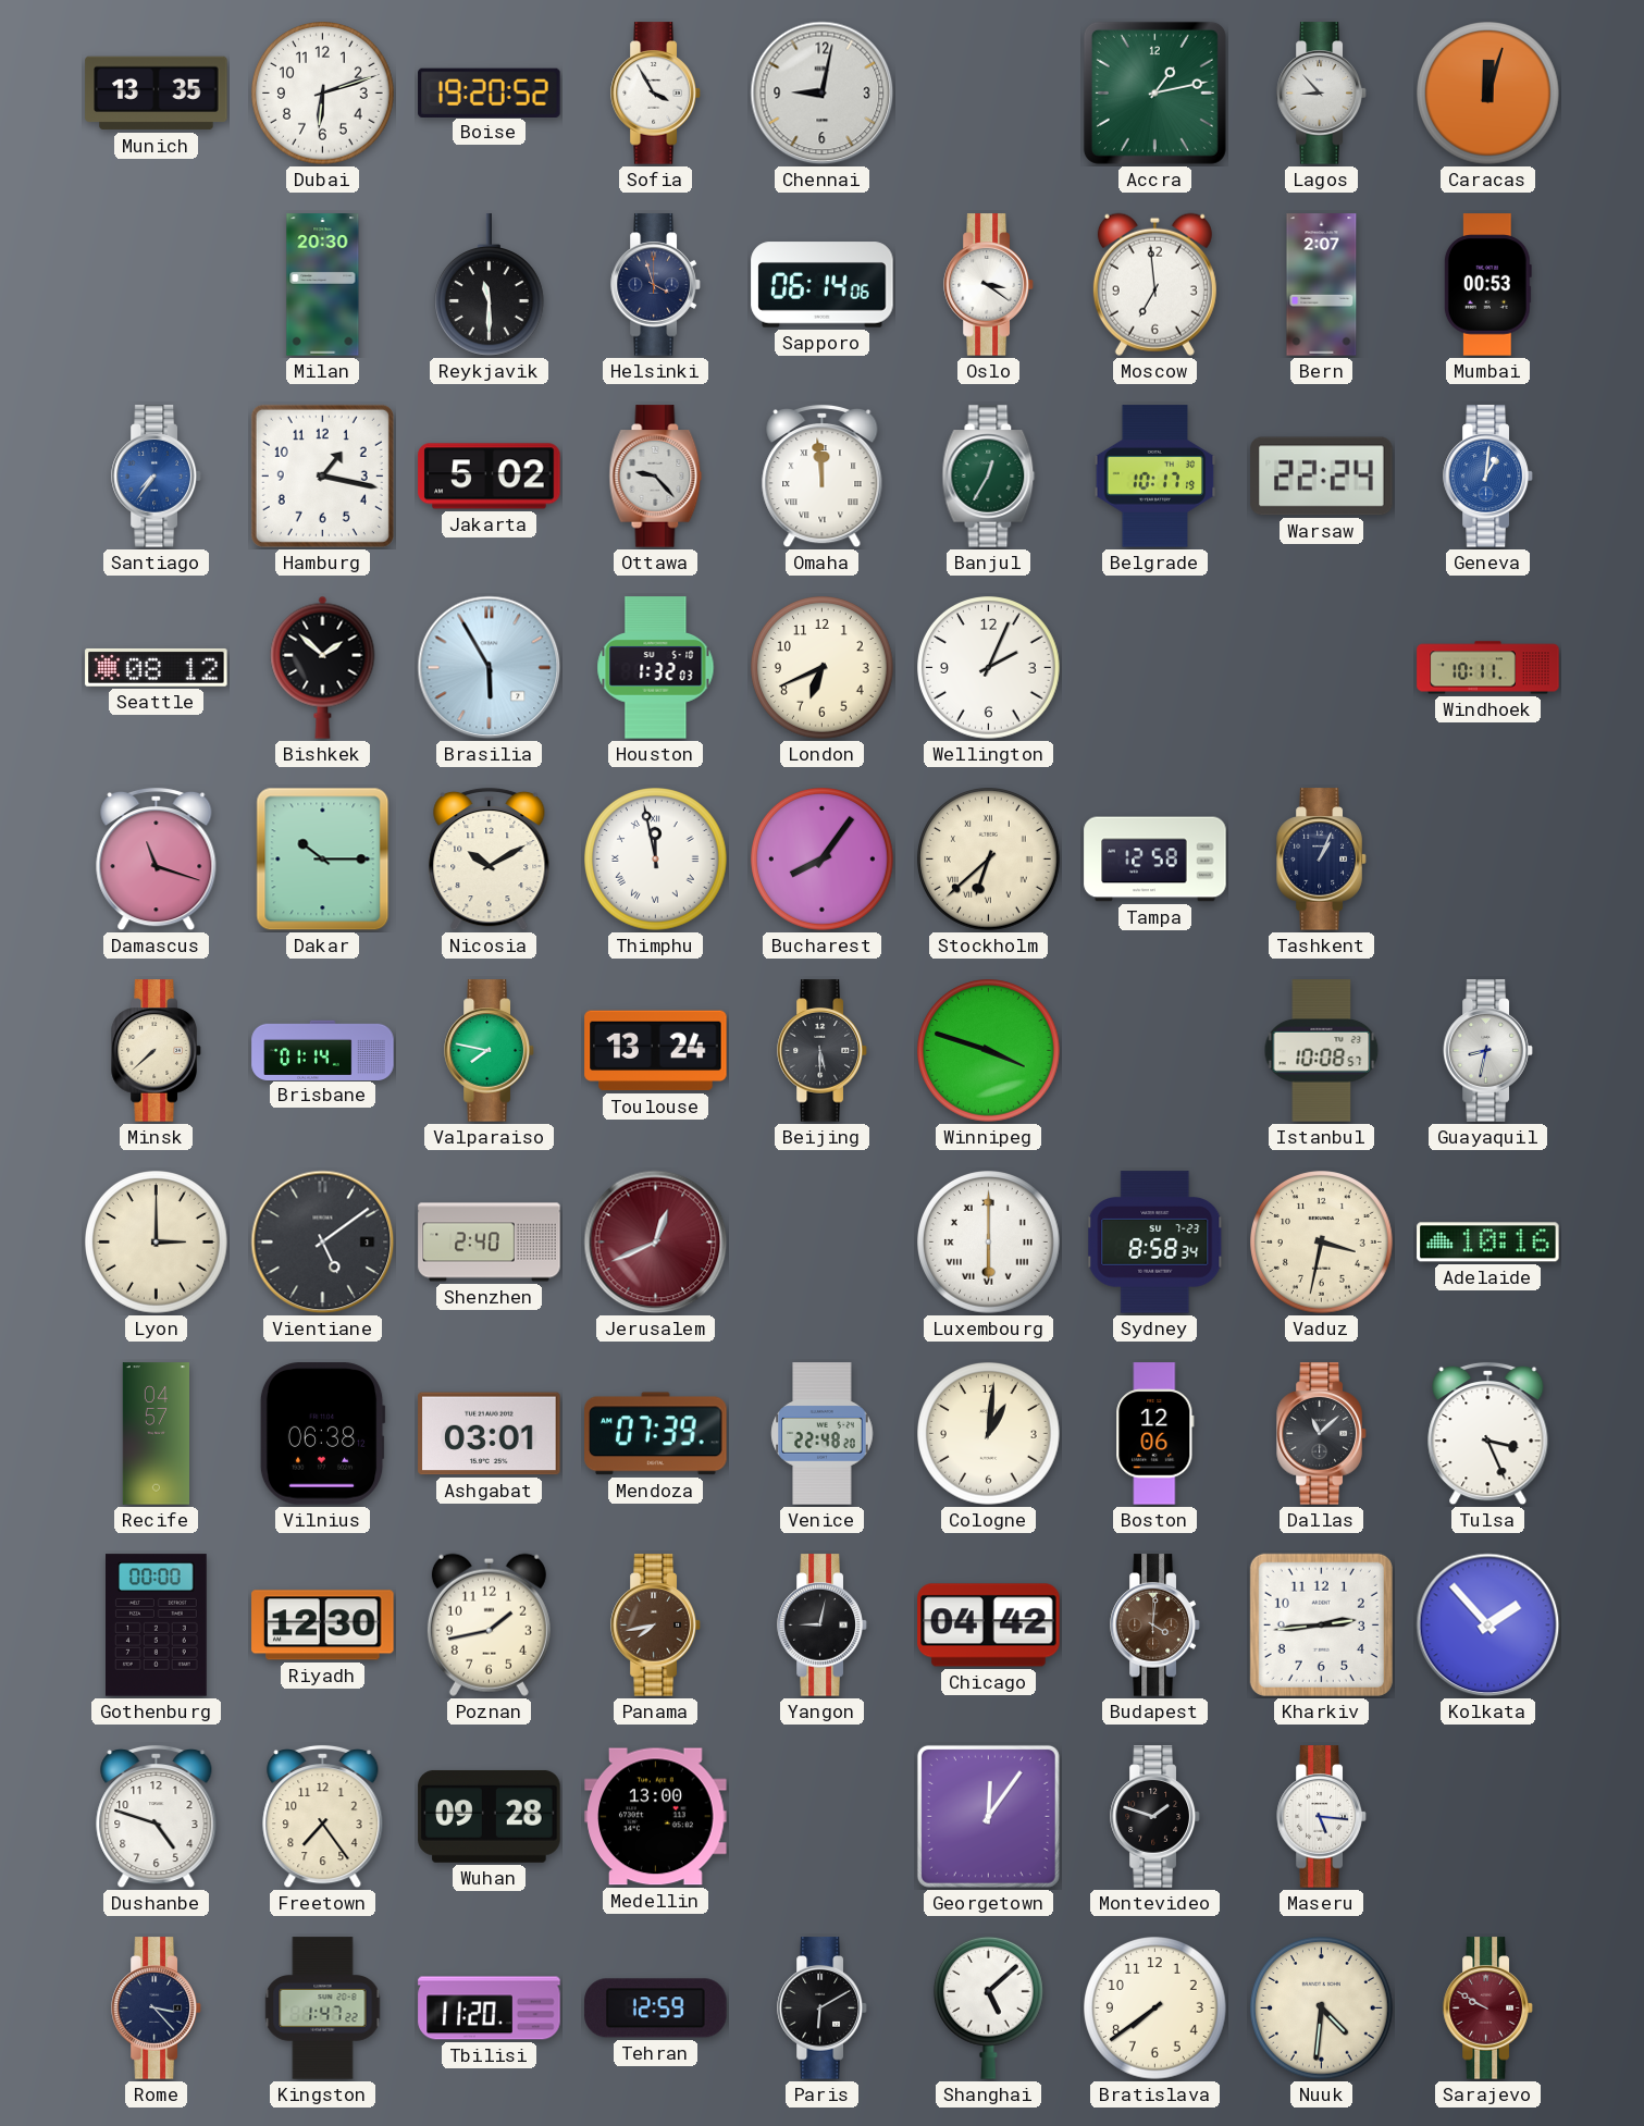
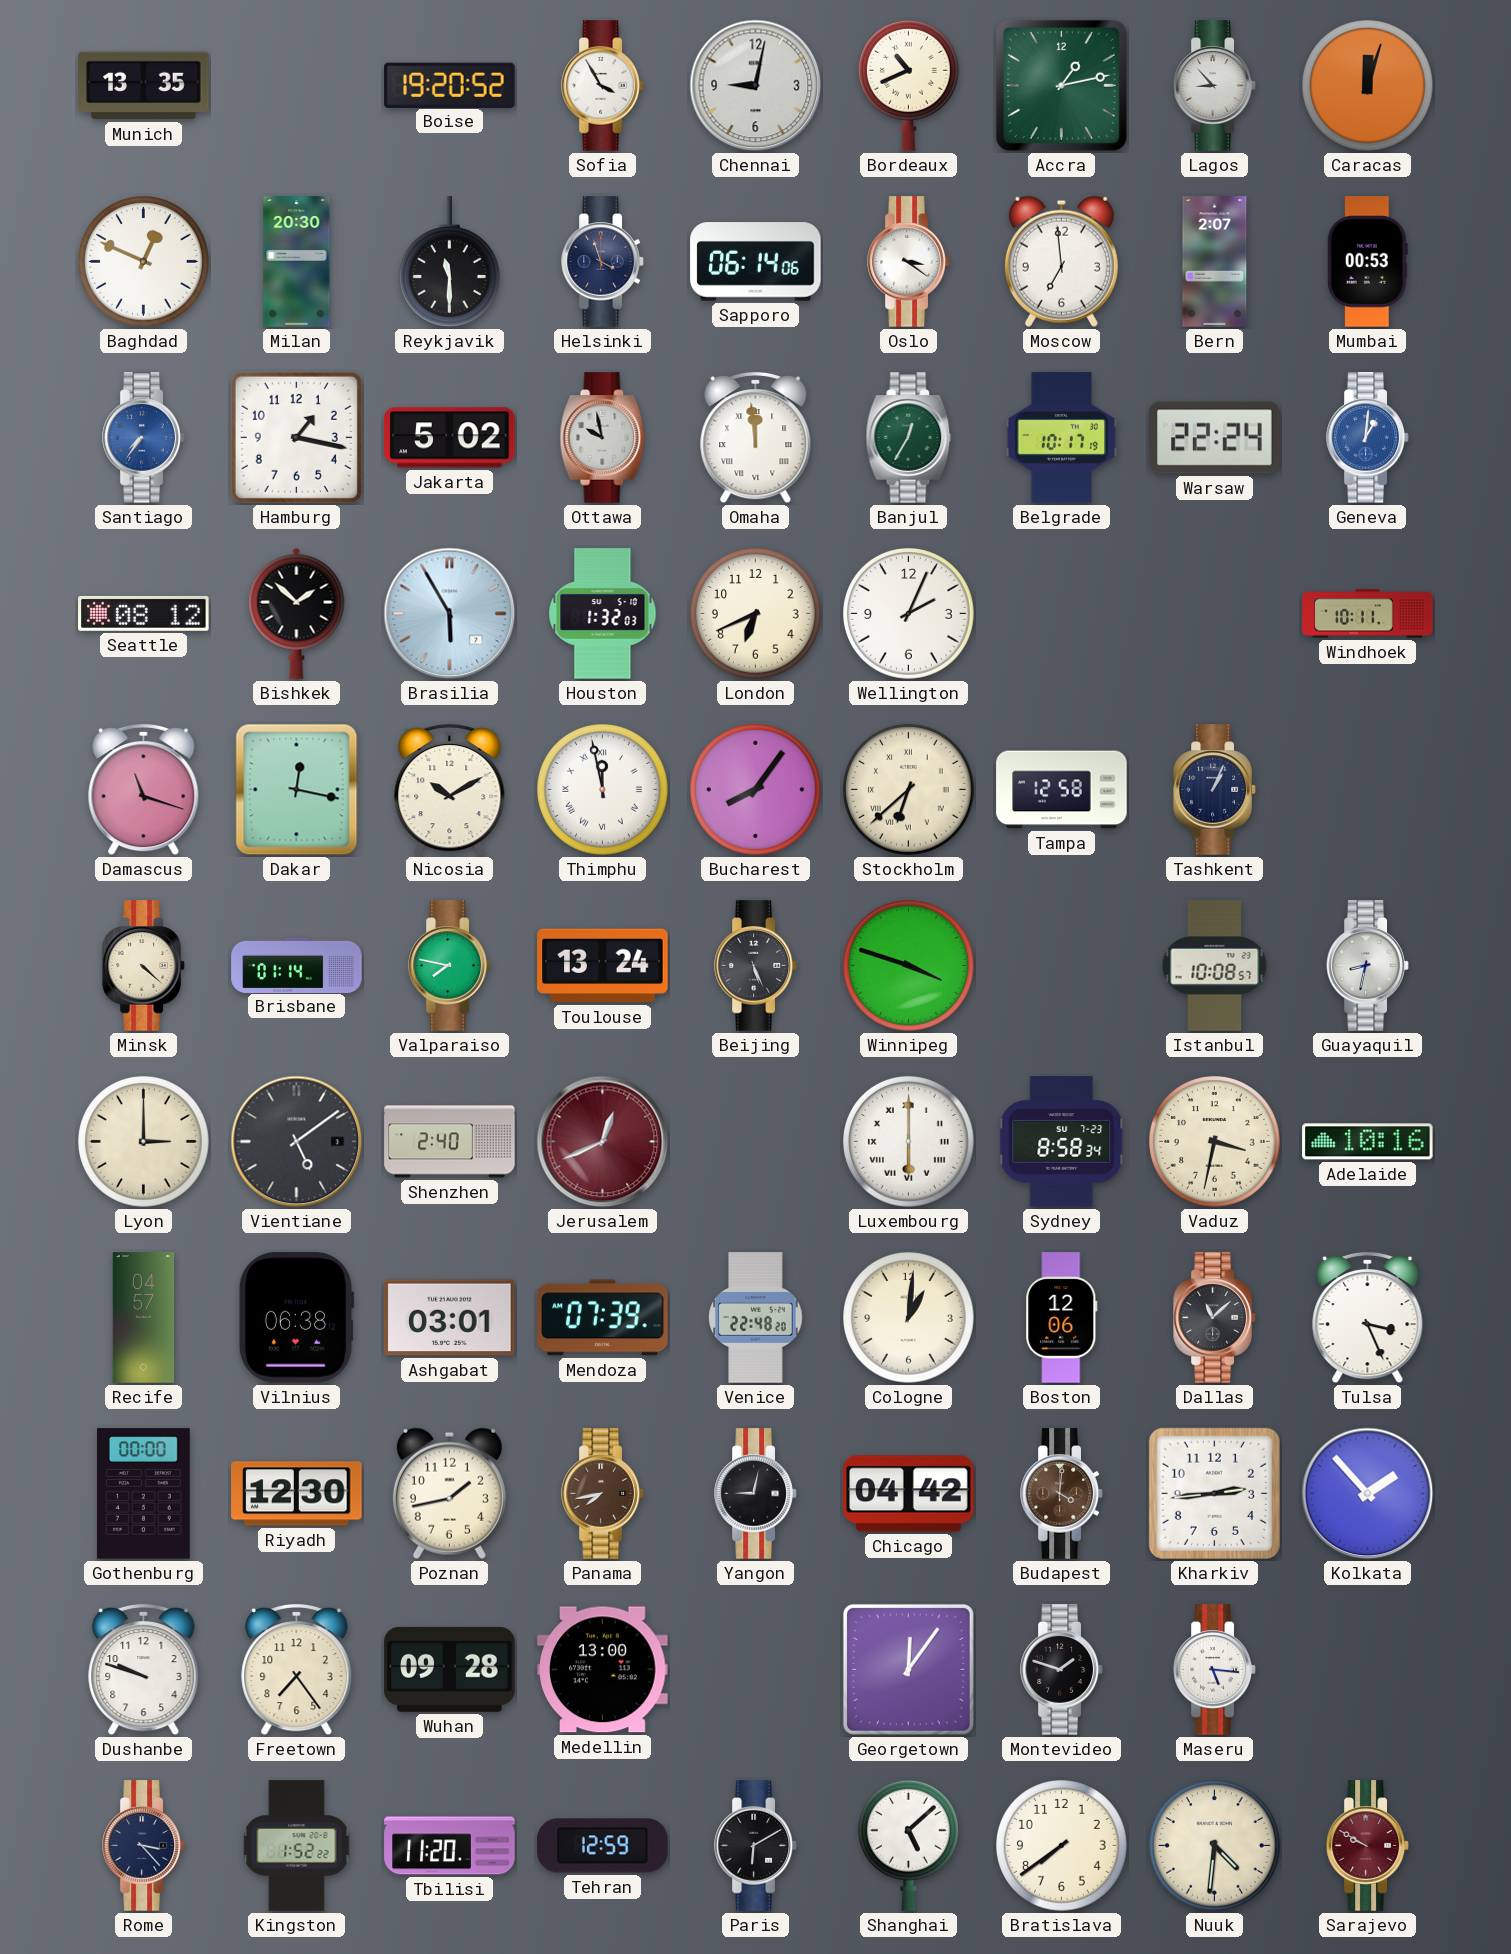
Dubai: 6:12 -> none (323, 94)
Bordeaux: none -> 10:41 (908, 85)
Baghdad: none -> 12:49 (144, 262)
Ottawa: 9:23 -> 9:58 (603, 438)
Dakar: 10:15 -> 12:17 (297, 790)
Minsk: 7:38 -> 4:22 (144, 966)
Beijing: 5:30 -> 5:26 (756, 966)
Dushanbe: 4:48 -> 9:48 (144, 1670)
Kingston: 1:47 -> 1:52 (297, 1846)
